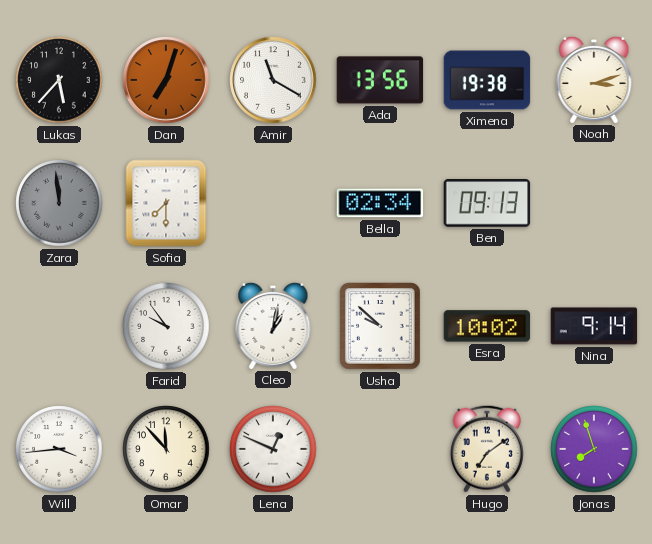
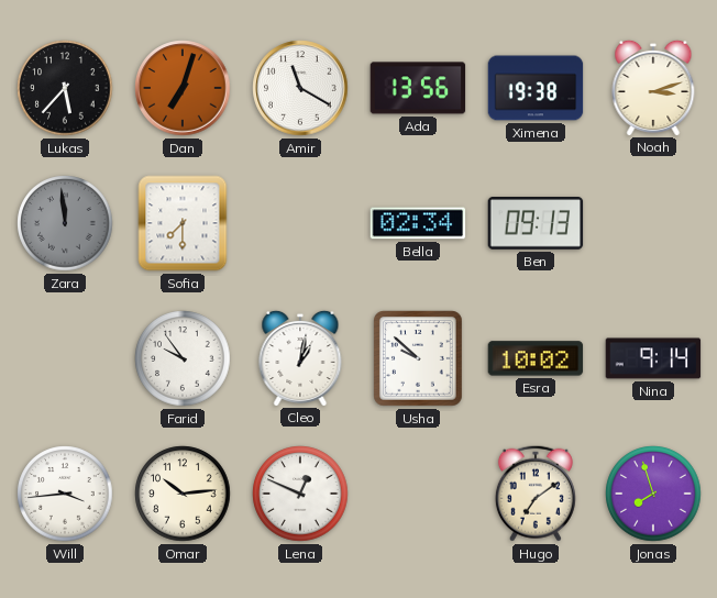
Omar: 11:53 -> 10:14 (183, 494)
